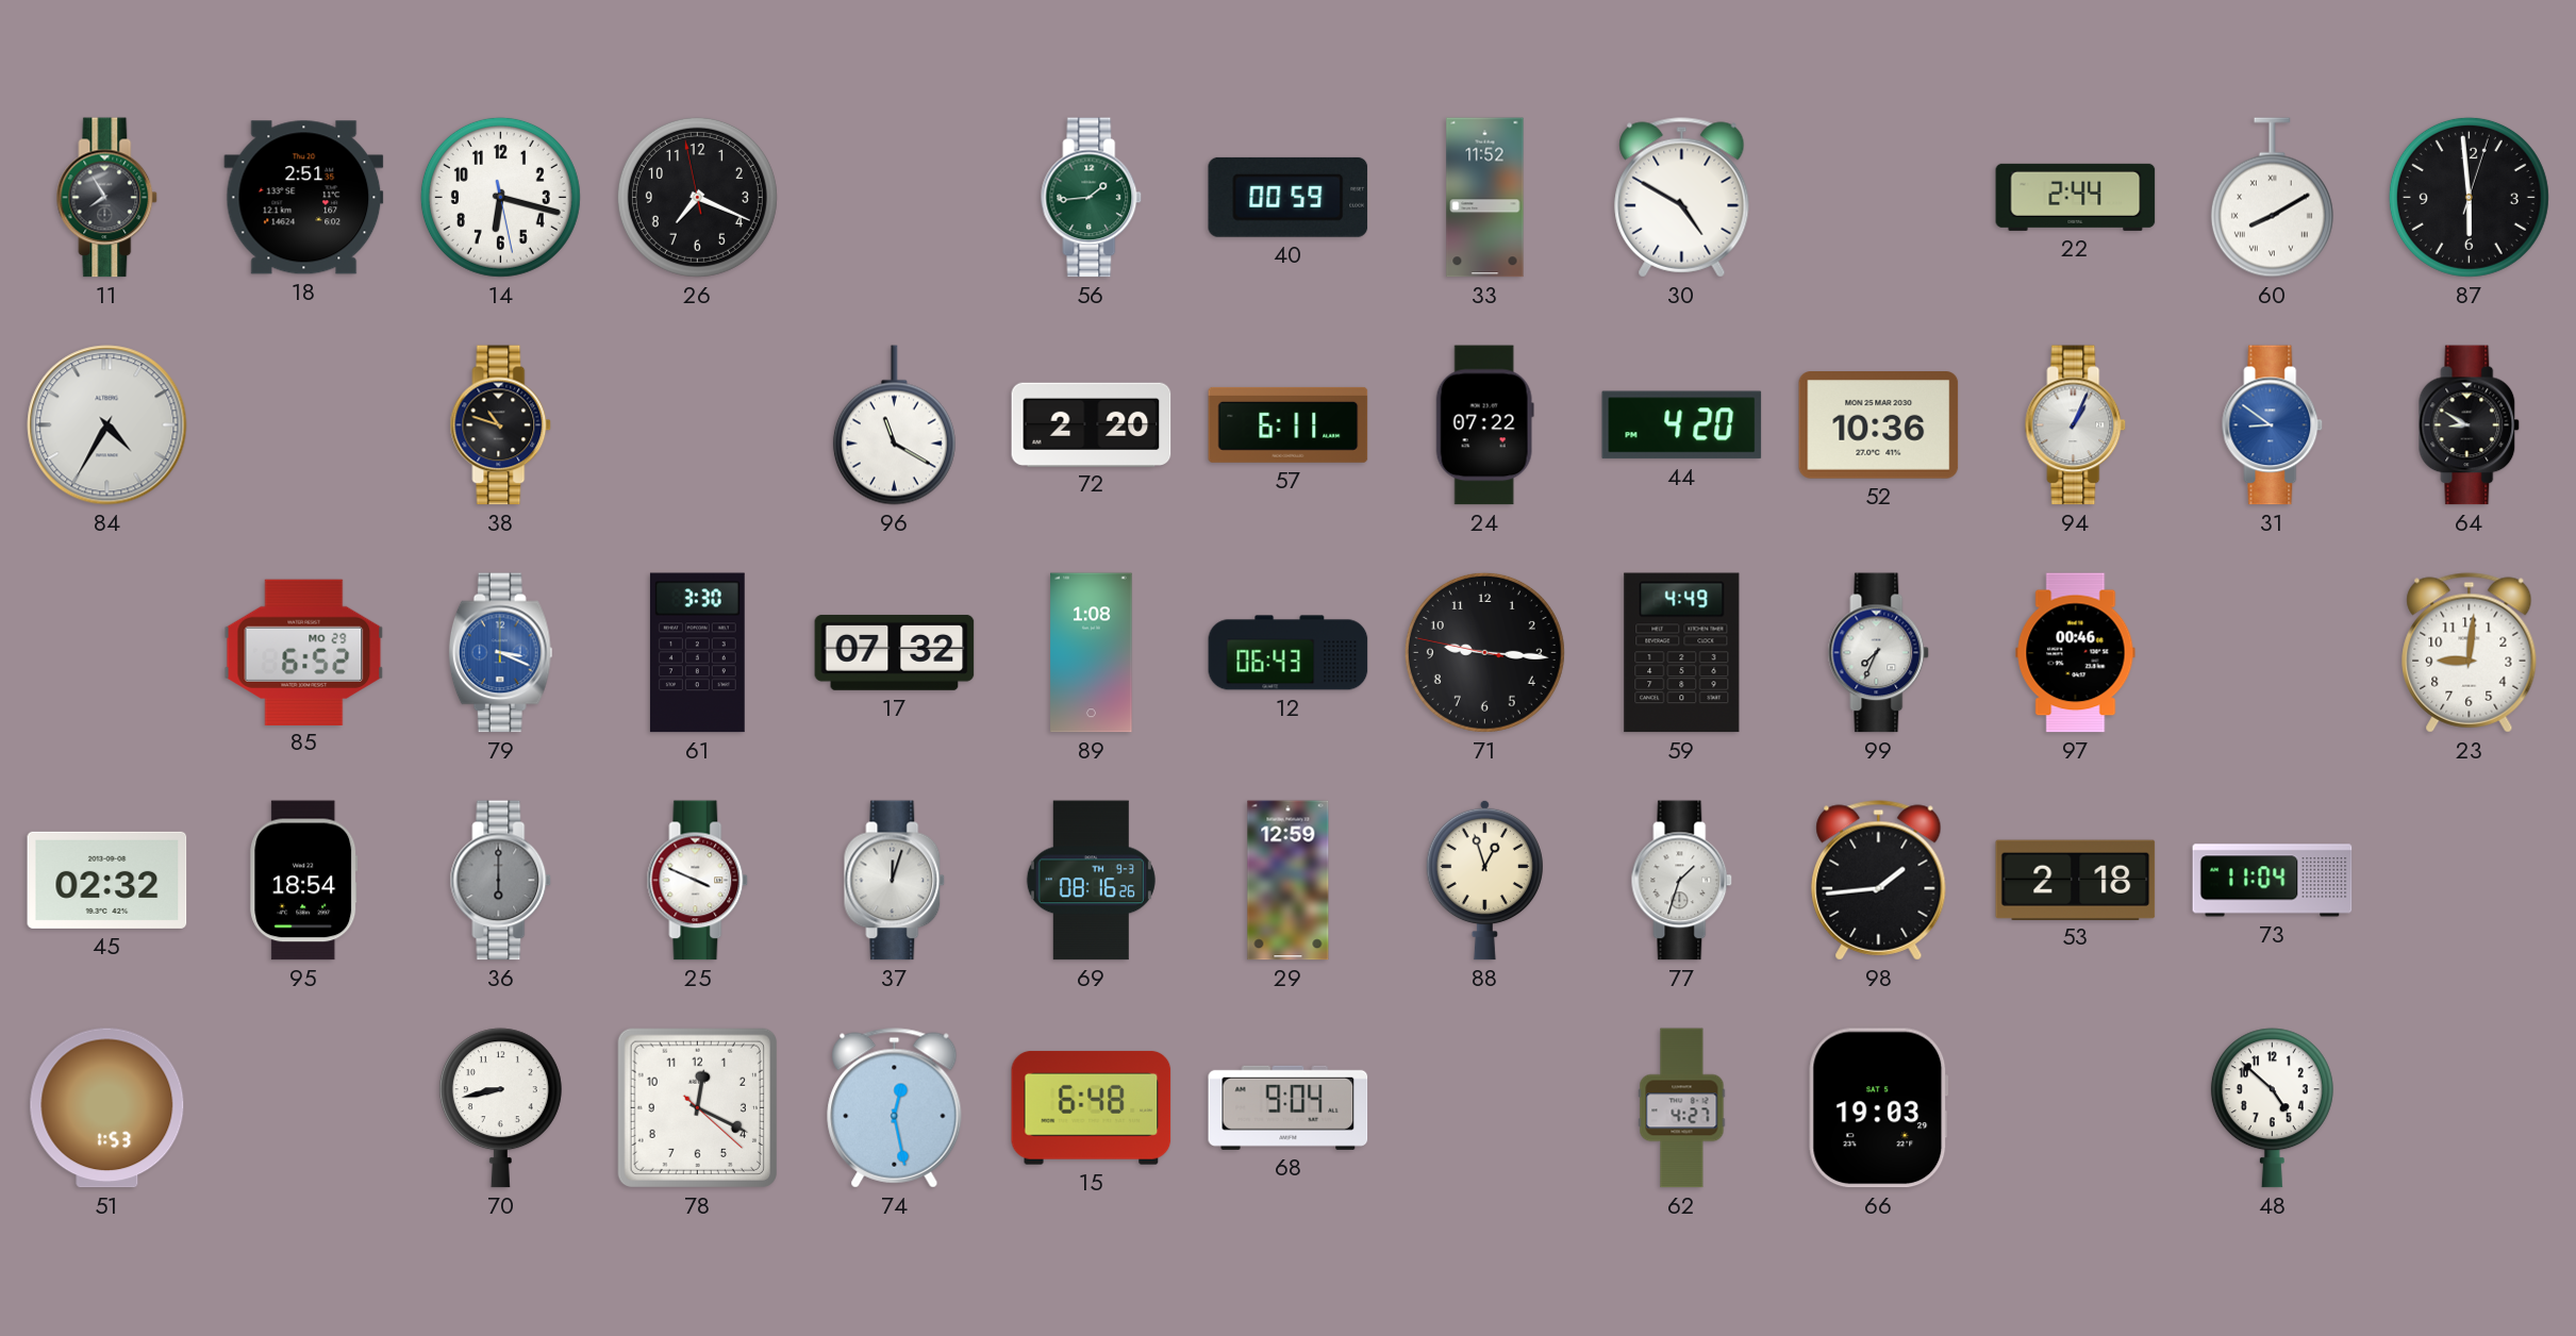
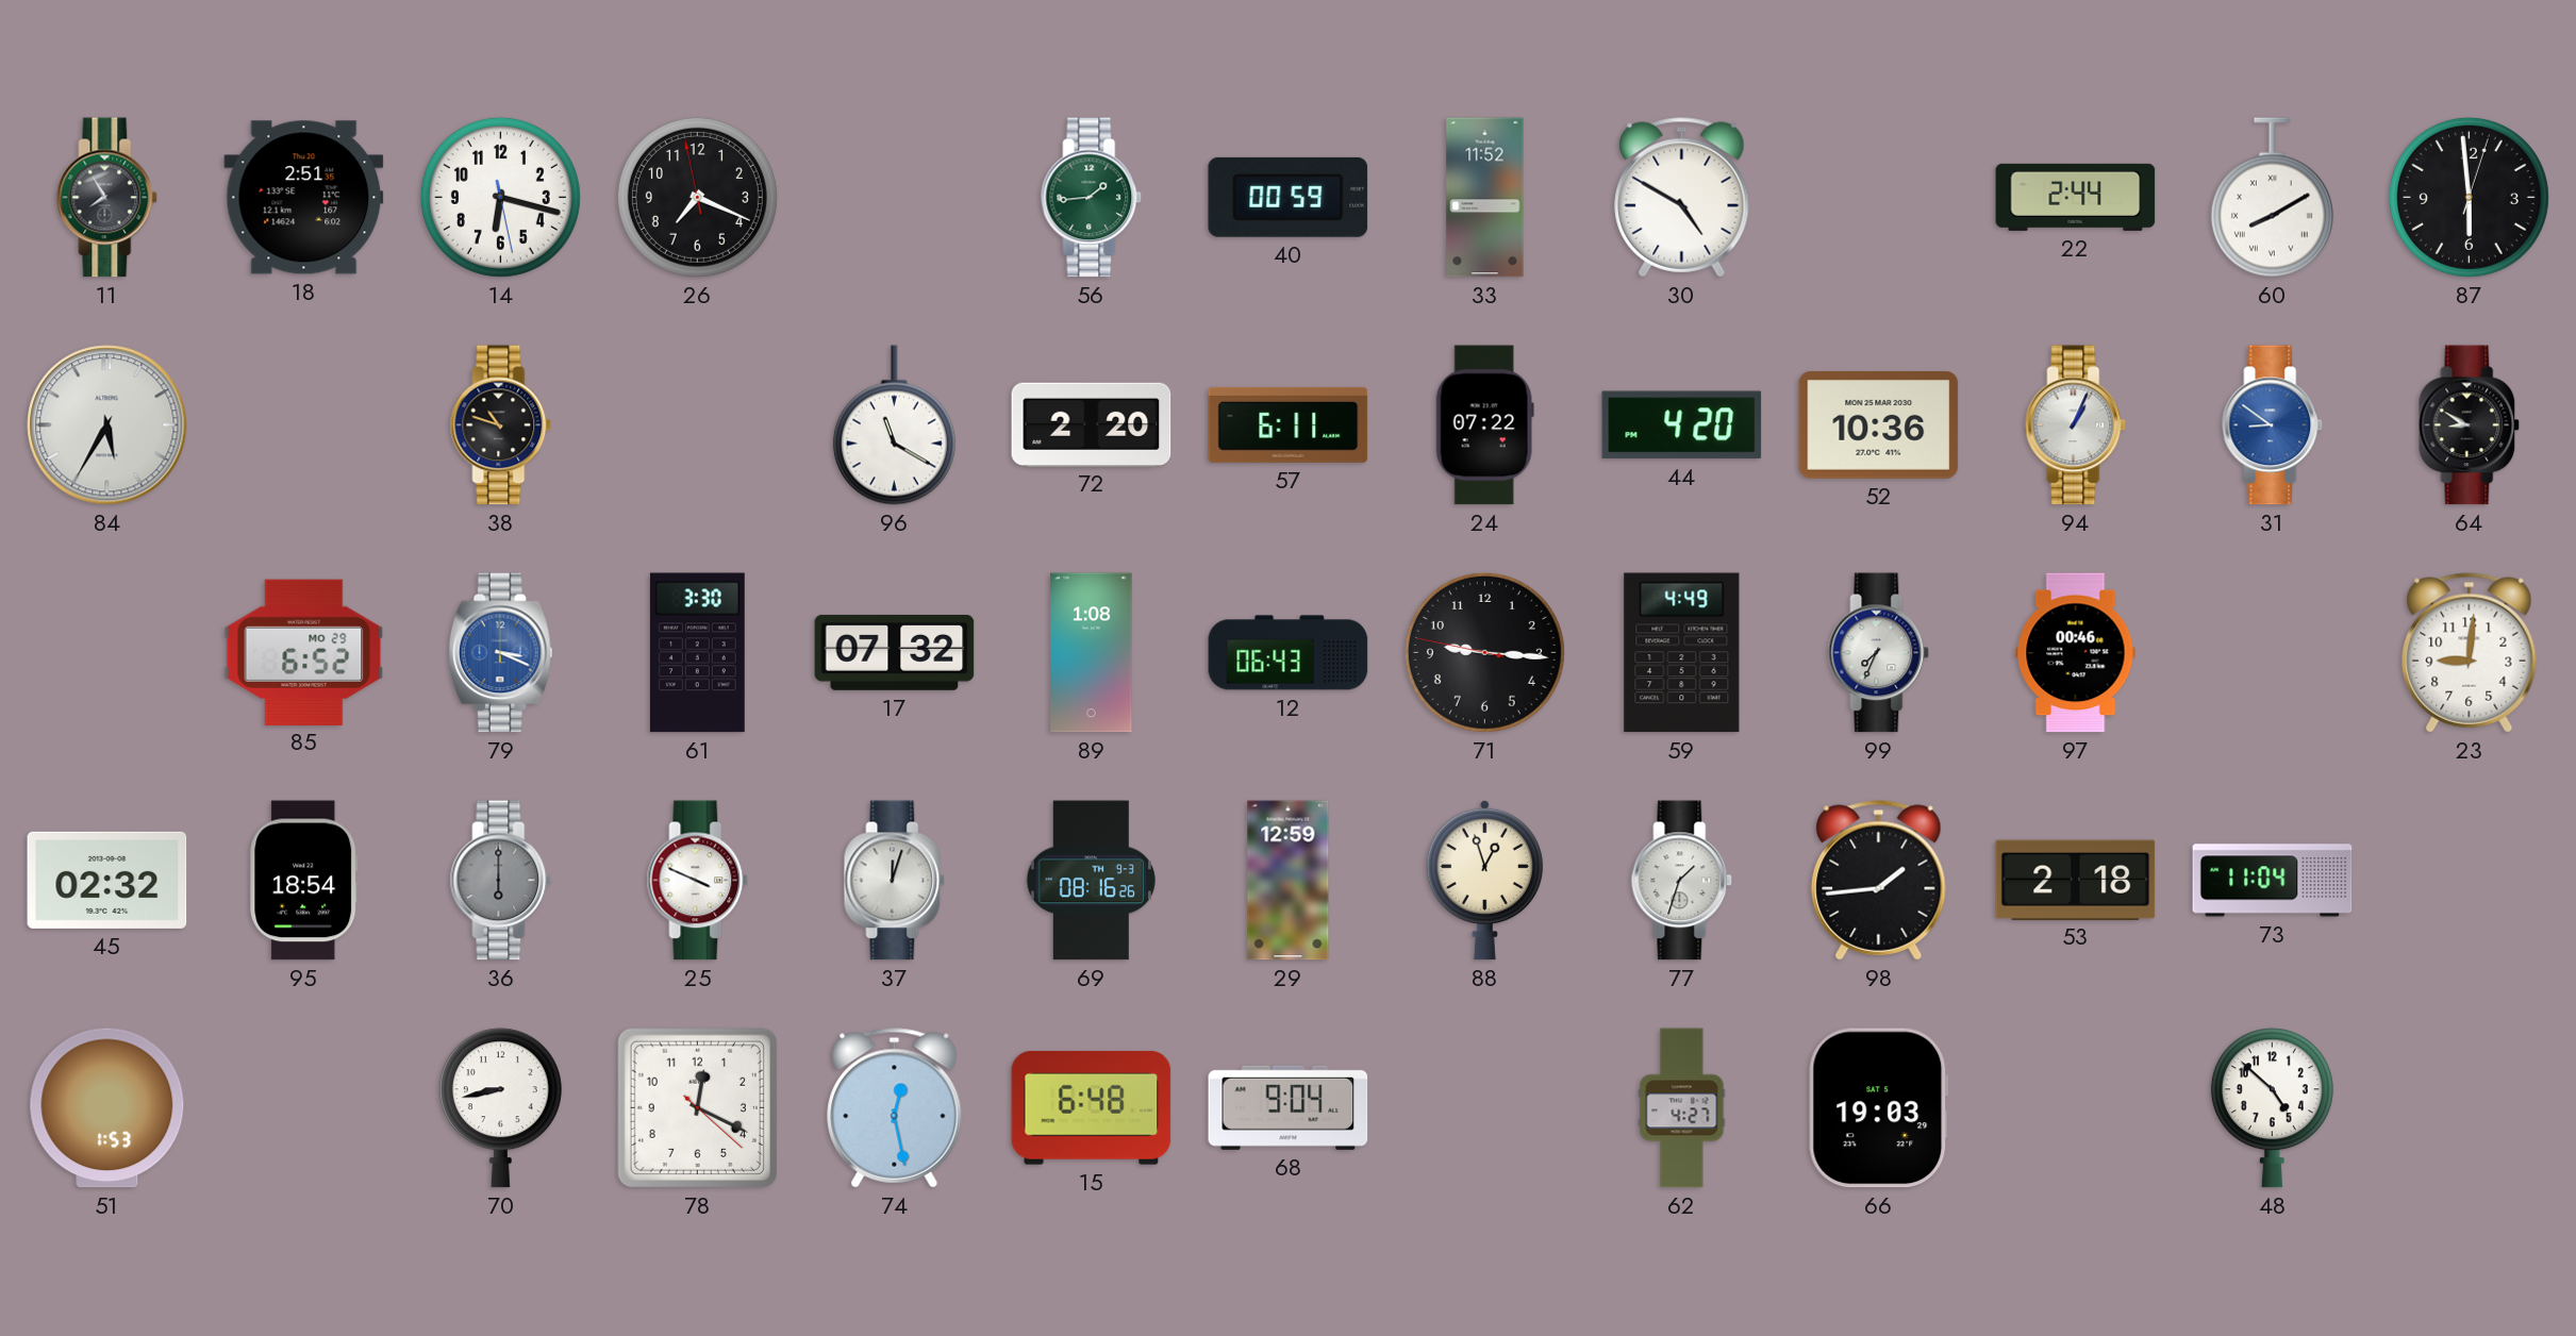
84: 4:35 -> 5:35 (107, 425)
